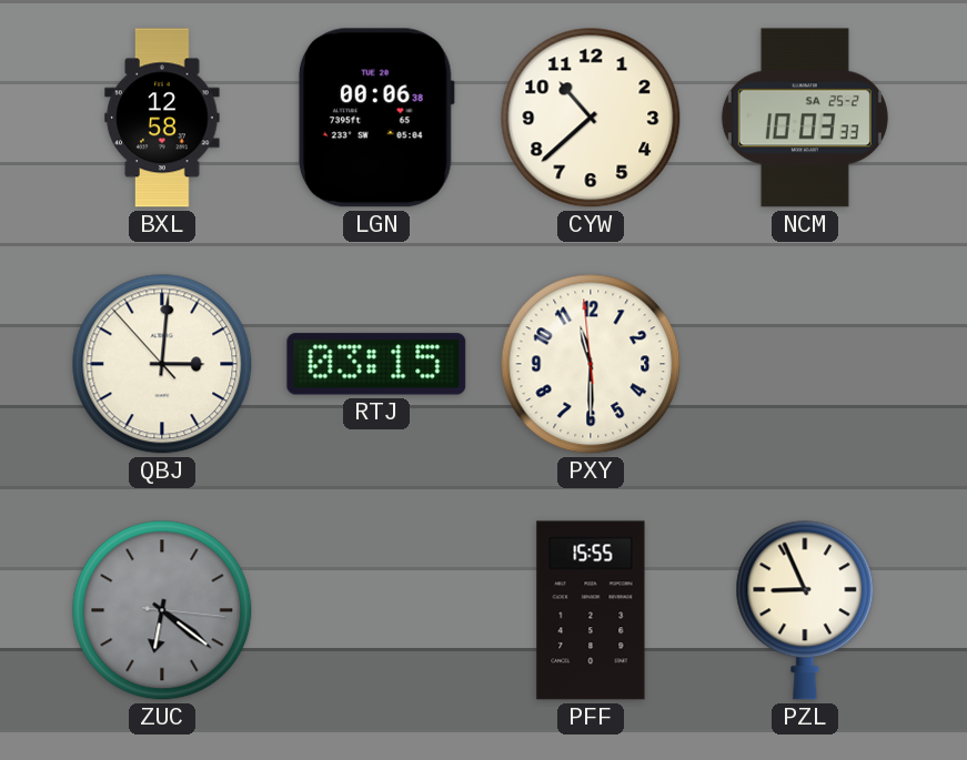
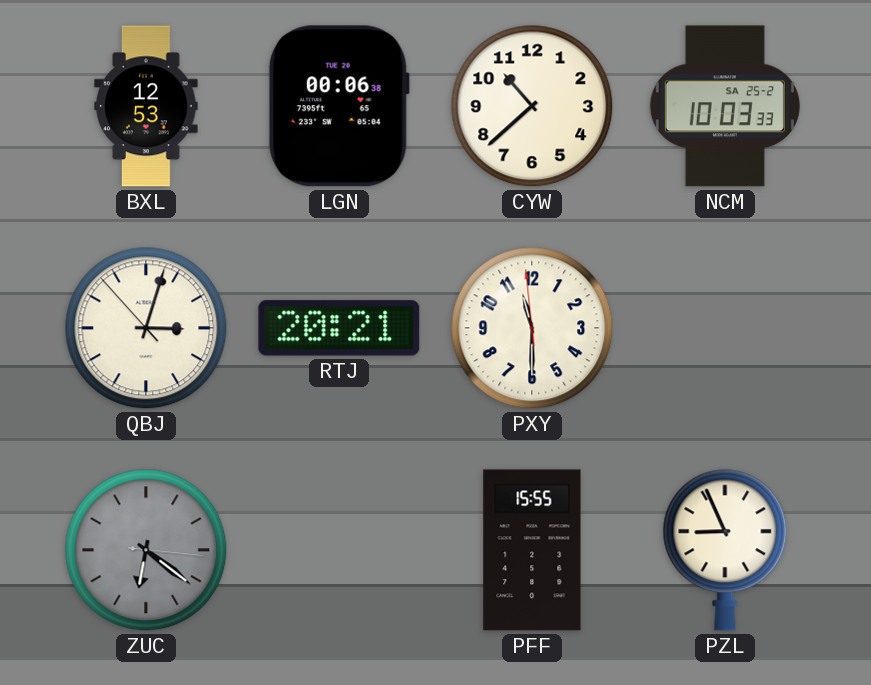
BXL: 12:58 -> 12:53 (146, 106)
QBJ: 3:00 -> 3:02 (146, 328)
RTJ: 03:15 -> 20:21 (339, 328)
